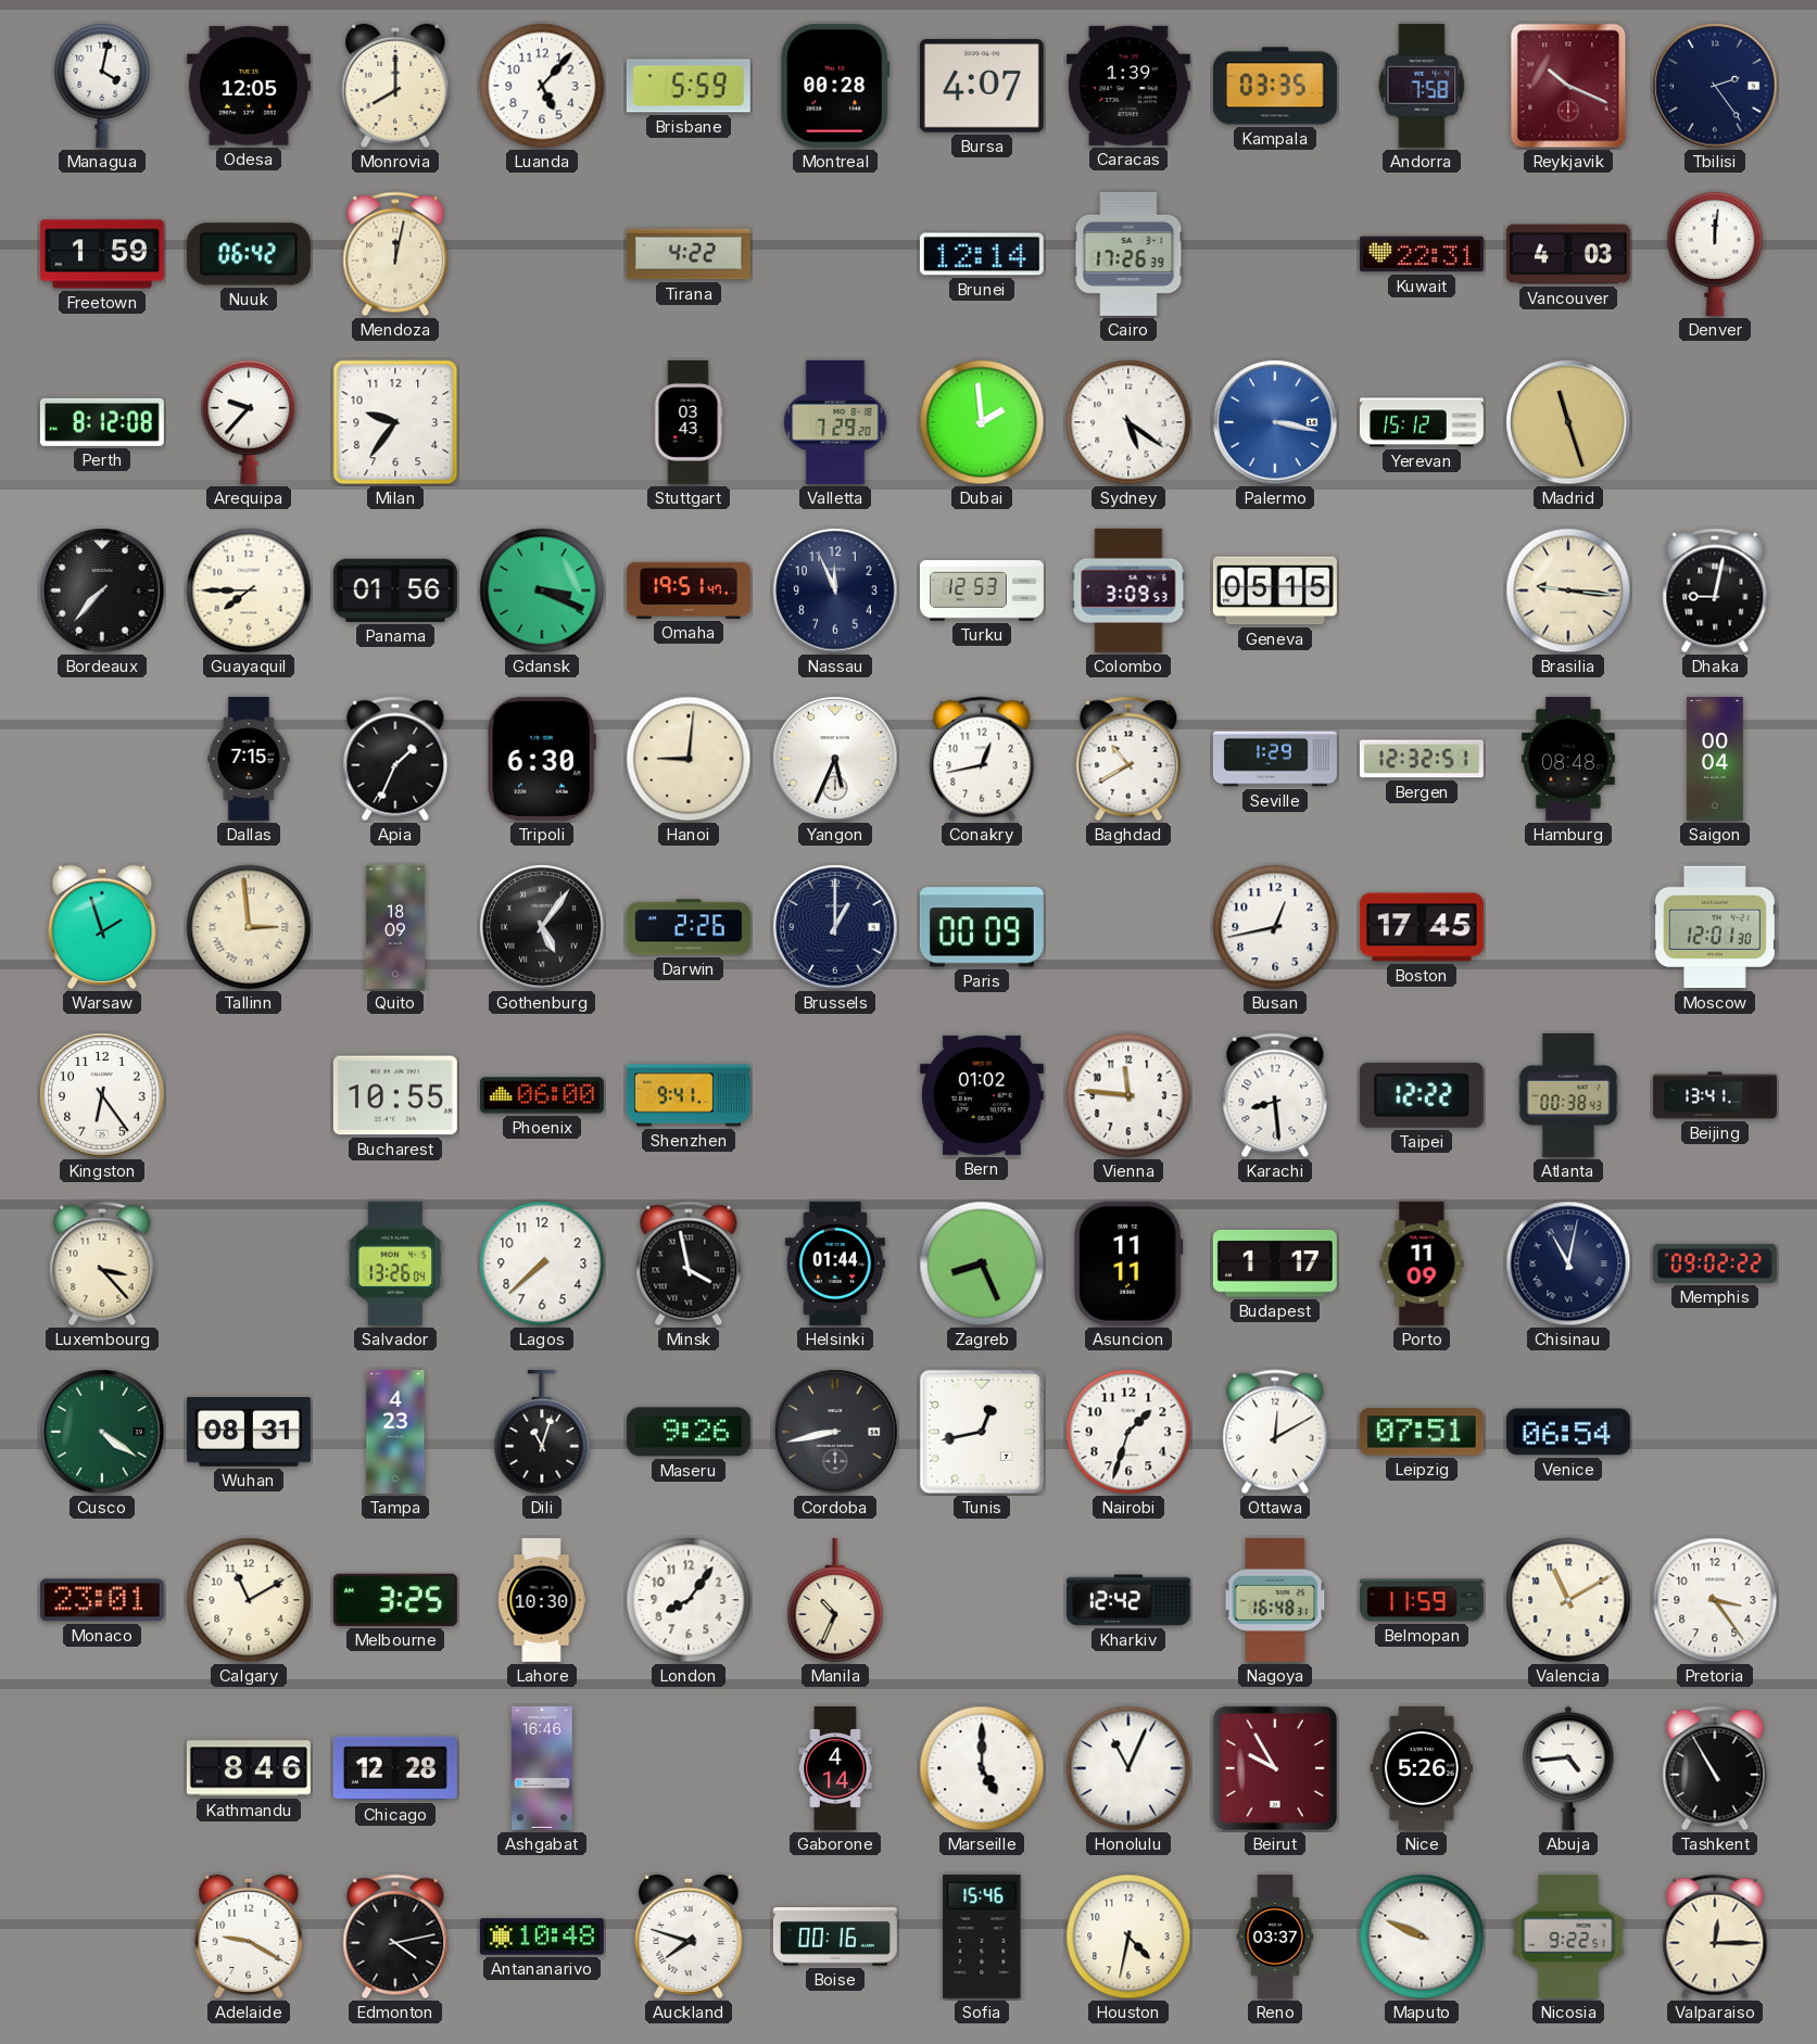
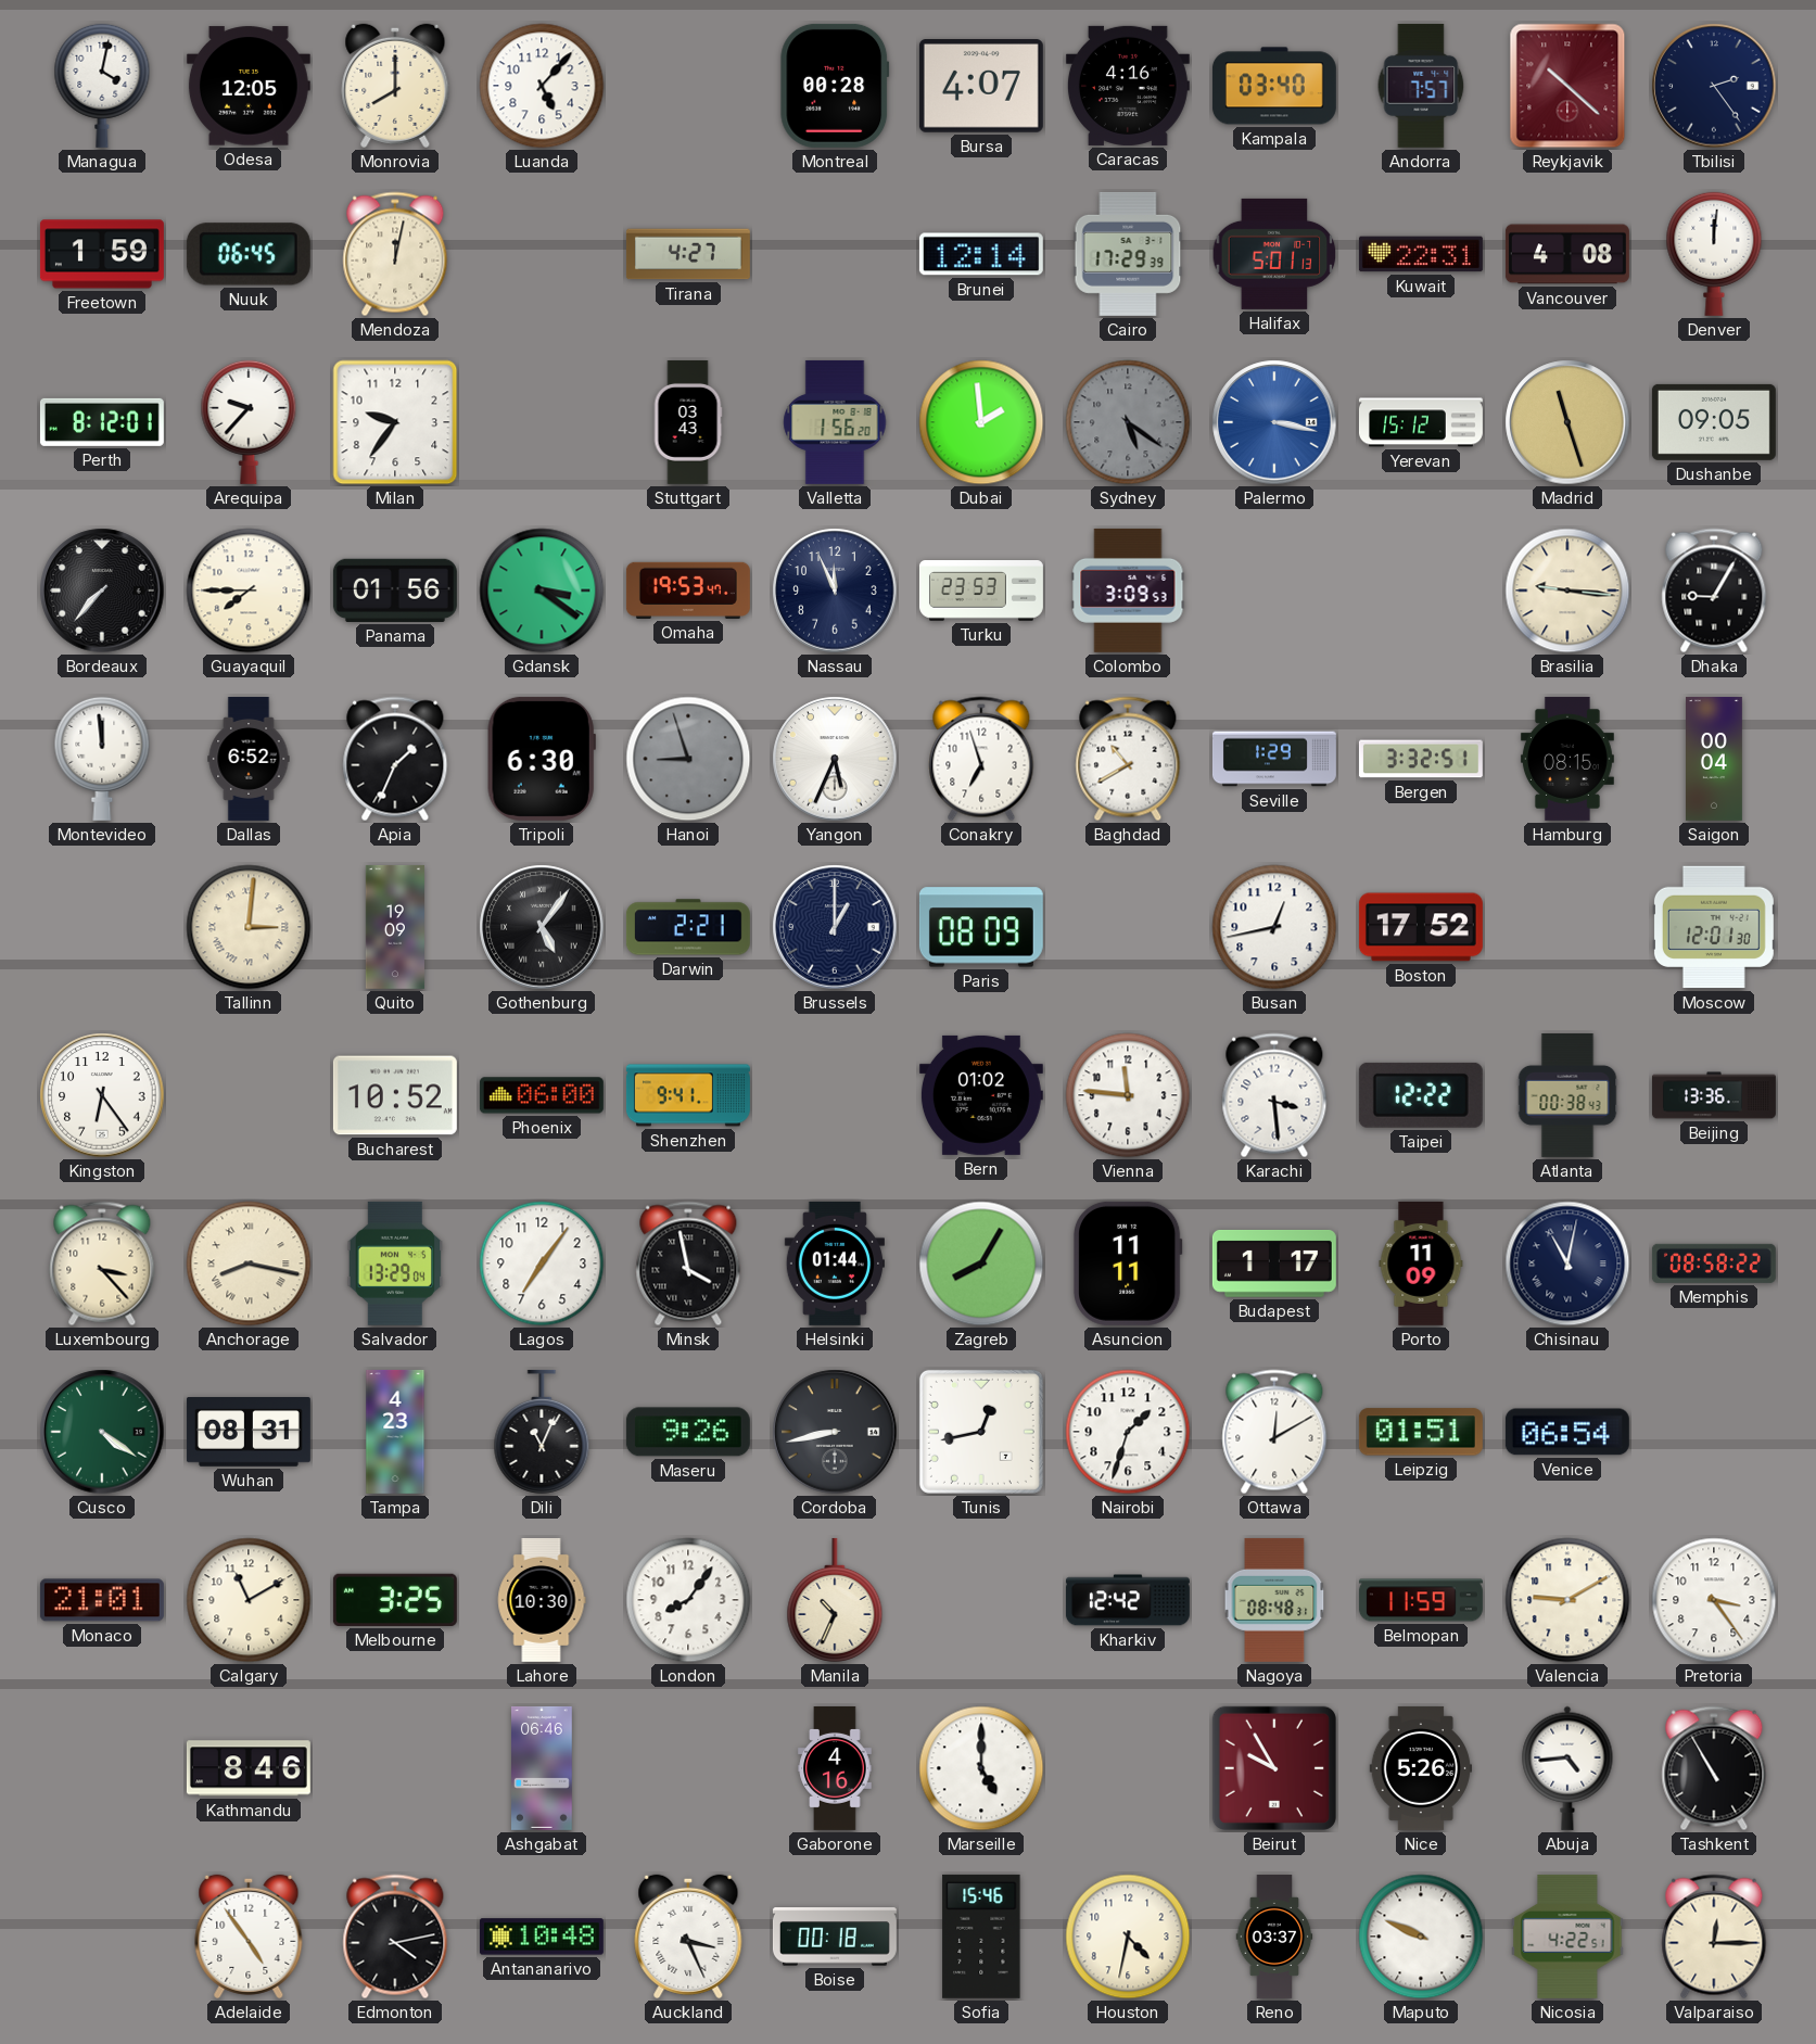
Brisbane: 5:59 -> none (689, 86)
Caracas: 1:39 -> 4:16 (1128, 86)
Kampala: 03:35 -> 03:40 (1274, 86)
Andorra: 7:58 -> 7:57 (1421, 86)
Reykjavik: 10:19 -> 10:22 (1567, 86)
Nuuk: 06:42 -> 06:45 (249, 254)
Tirana: 4:22 -> 4:27 (688, 254)
Cairo: 17:26 -> 17:29 (1128, 254)
Halifax: none -> 5:01 (1274, 254)
Vancouver: 4:03 -> 4:08 (1567, 254)
Perth: 8:12:08 -> 8:12:01 (102, 422)
Valletta: 7:29 -> 1:56 (835, 422)
Sydney dial: white -> grey (1128, 422)
Dushanbe: none -> 09:05 (1714, 422)
Gdansk: 3:19 -> 3:21 (542, 591)
Omaha: 19:51 -> 19:53 (688, 591)
Turku: 12:53 -> 23:53 (981, 591)
Geneva: 05:15 -> none (1275, 591)
Dhaka: 9:02 -> 9:05 (1714, 591)
Montevideo: none -> 11:59 (102, 759)
Dallas: 7:15 -> 6:52 (249, 759)
Hanoi: 9:01 -> 8:57 (688, 759)
Hanoi dial: cream -> grey (688, 759)
Conakry: 12:43 -> 6:57 (981, 759)
Bergen: 12:32 -> 3:32 (1421, 759)
Hamburg: 08:48 -> 08:15 (1567, 759)
Warsaw: 1:57 -> none (102, 927)
Tallinn: 2:59 -> 3:01 (249, 927)
Quito: 18:09 -> 19:09 (395, 927)
Darwin: 2:26 -> 2:21 (688, 927)
Paris: 00:09 -> 08:09 (981, 927)
Boston: 17:45 -> 17:52 (1421, 927)
Bucharest: 10:55 -> 10:52 (395, 1095)
Karachi: 8:29 -> 3:29 (1274, 1095)
Beijing: 13:41 -> 13:36 (1714, 1095)
Anchorage: none -> 8:17 (249, 1264)
Salvador: 13:26 -> 13:29 (395, 1264)
Lagos: 7:38 -> 7:06 (542, 1264)
Zagreb: 8:26 -> 8:05 (981, 1264)
Memphis: 09:02 -> 08:58 (1714, 1264)
Dili: 11:03 -> 11:04 (542, 1432)
Leipzig: 07:51 -> 01:51 (1421, 1432)
Monaco: 23:01 -> 21:01 (102, 1600)
Nagoya: 16:48 -> 08:48 (1274, 1600)
Valencia: 11:10 -> 9:10 (1567, 1600)
Chicago: 12:28 -> none (395, 1768)
Ashgabat: 16:46 -> 06:46 (543, 1768)
Gaborone: 4:14 -> 4:16 (835, 1768)
Honolulu: 11:04 -> none (1128, 1768)
Adelaide: 9:20 -> 4:54 (249, 1937)
Auckland: 7:48 -> 3:26 (688, 1937)
Boise: 00:16 -> 00:18 (835, 1937)
Nicosia: 9:22 -> 4:22 (1567, 1937)
